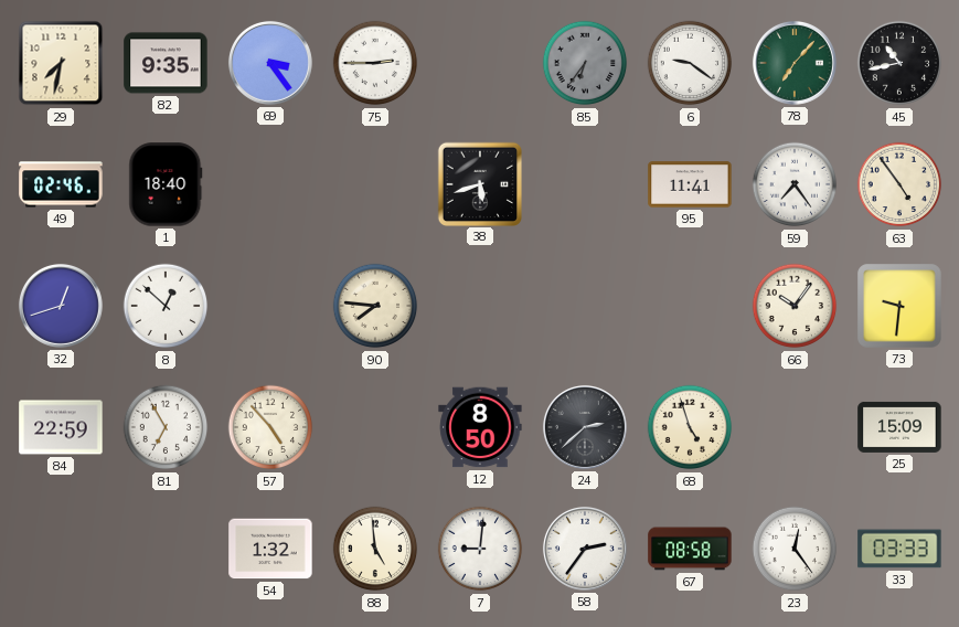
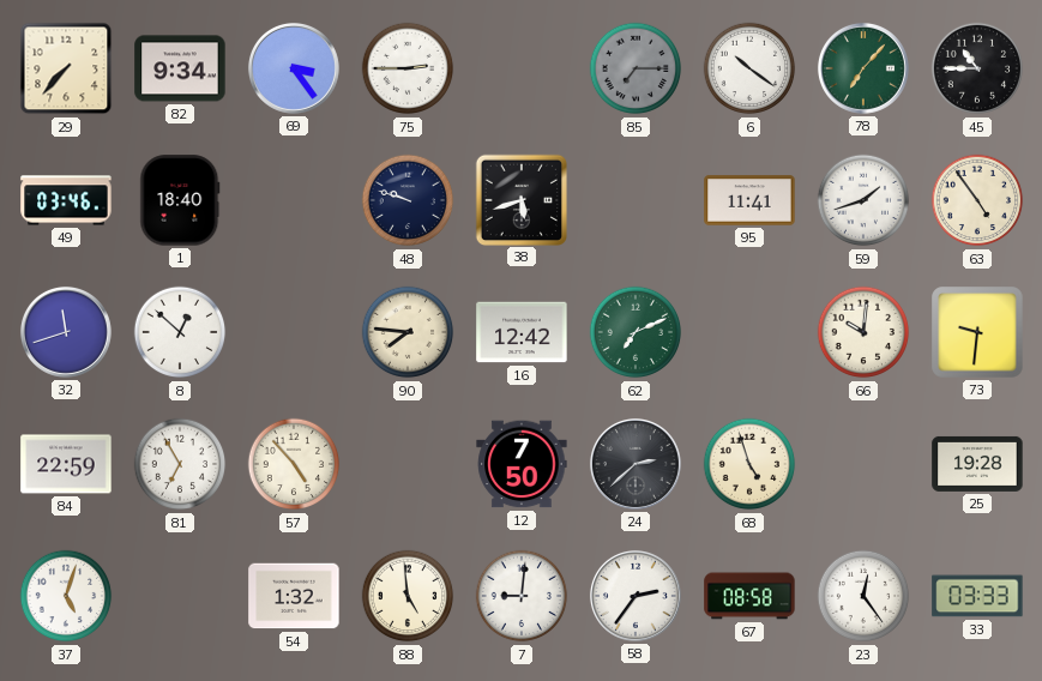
29: 7:32 -> 7:37 (66, 68)
82: 9:35 -> 9:34 (180, 68)
85: 6:36 -> 7:15 (636, 68)
6: 9:21 -> 10:21 (749, 68)
45: 10:43 -> 10:45 (977, 68)
49: 02:46 -> 03:46 (66, 200)
48: none -> 9:48 (408, 200)
59: 7:24 -> 1:42 (863, 200)
32: 12:42 -> 11:42 (66, 332)
16: none -> 12:42 (522, 332)
62: none -> 7:11 (636, 332)
66: 10:06 -> 10:01 (863, 332)
12: 8:50 -> 7:50 (522, 464)
25: 15:09 -> 19:28 (977, 464)
37: none -> 5:03 (66, 596)
